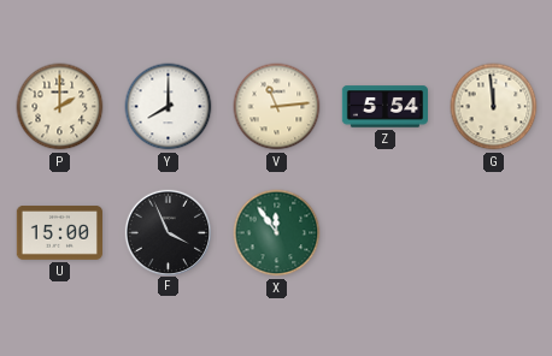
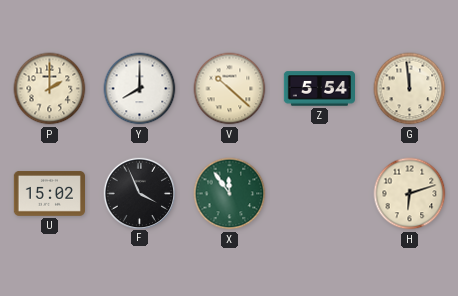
V: 11:14 -> 10:22 (230, 89)
U: 15:00 -> 15:02 (49, 194)
H: none -> 6:12 (410, 194)
